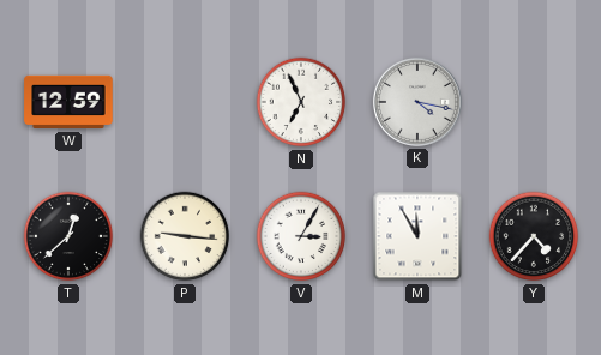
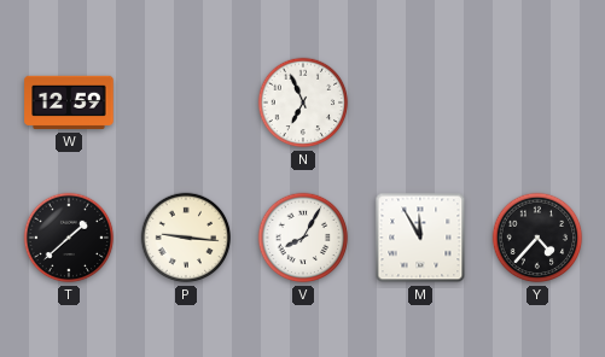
K: 4:17 -> none (417, 102)
T: 12:38 -> 1:38 (69, 238)
V: 3:05 -> 8:05 (303, 238)
